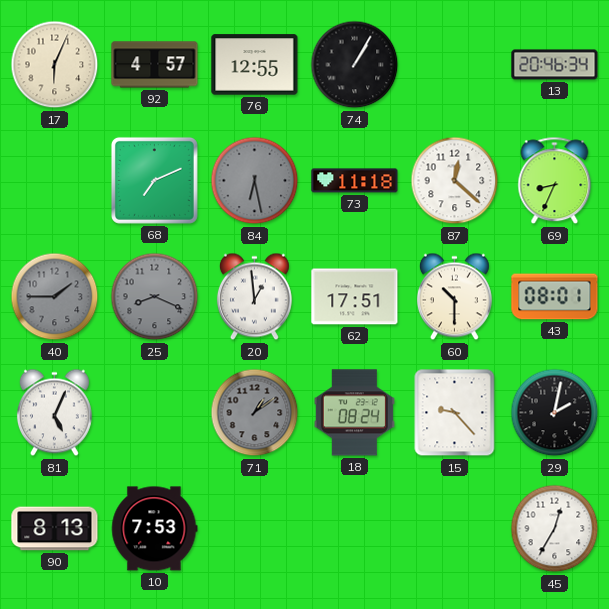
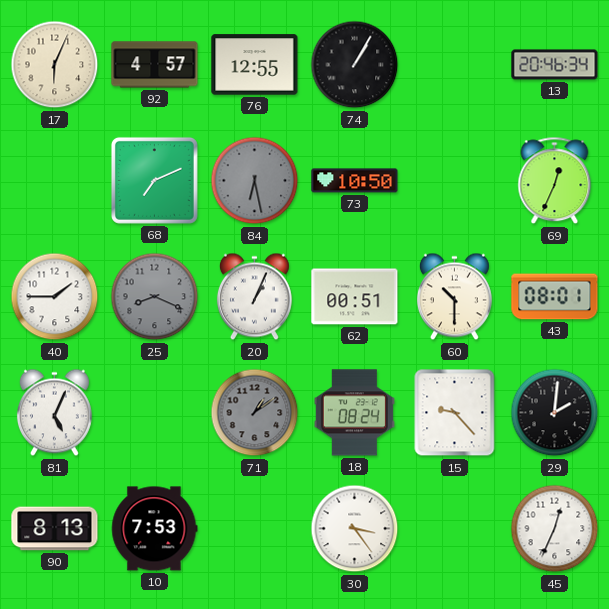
73: 11:18 -> 10:50 (355, 181)
87: 12:22 -> none (455, 181)
69: 8:34 -> 12:34 (555, 181)
40 dial: grey -> white (55, 297)
20: 12:59 -> 1:04 (254, 297)
62: 17:51 -> 00:51 (355, 297)
29: 2:02 -> 2:01 (555, 413)
30: none -> 3:24 (355, 529)
45: 12:35 -> 12:34 (555, 529)
